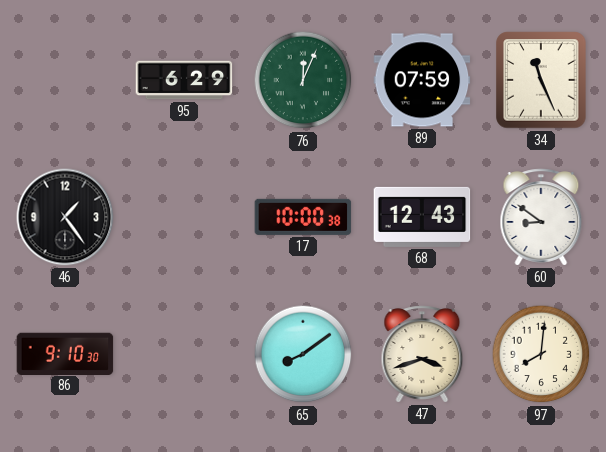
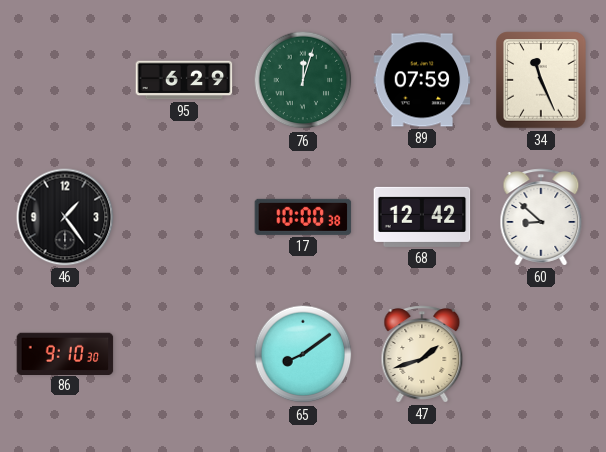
76: 12:04 -> 12:03 (303, 80)
68: 12:43 -> 12:42 (422, 217)
60: 8:51 -> 8:52 (541, 217)
47: 3:42 -> 1:42 (422, 354)
97: 8:01 -> none (541, 354)
